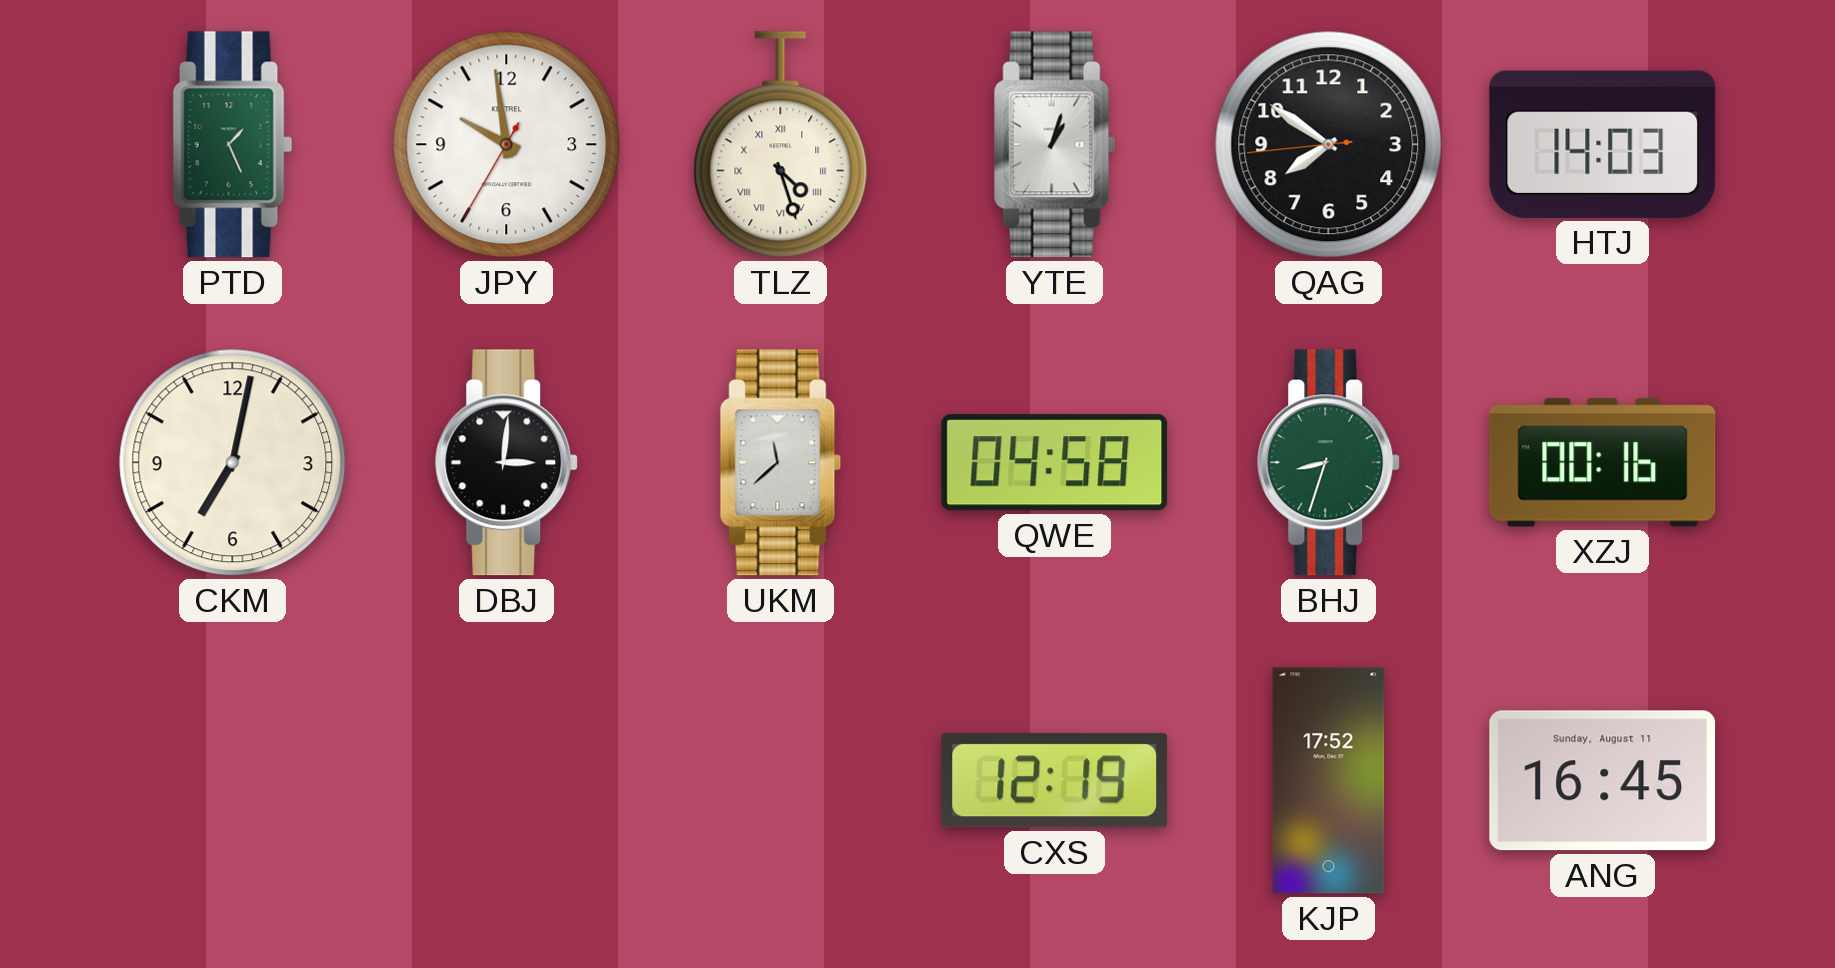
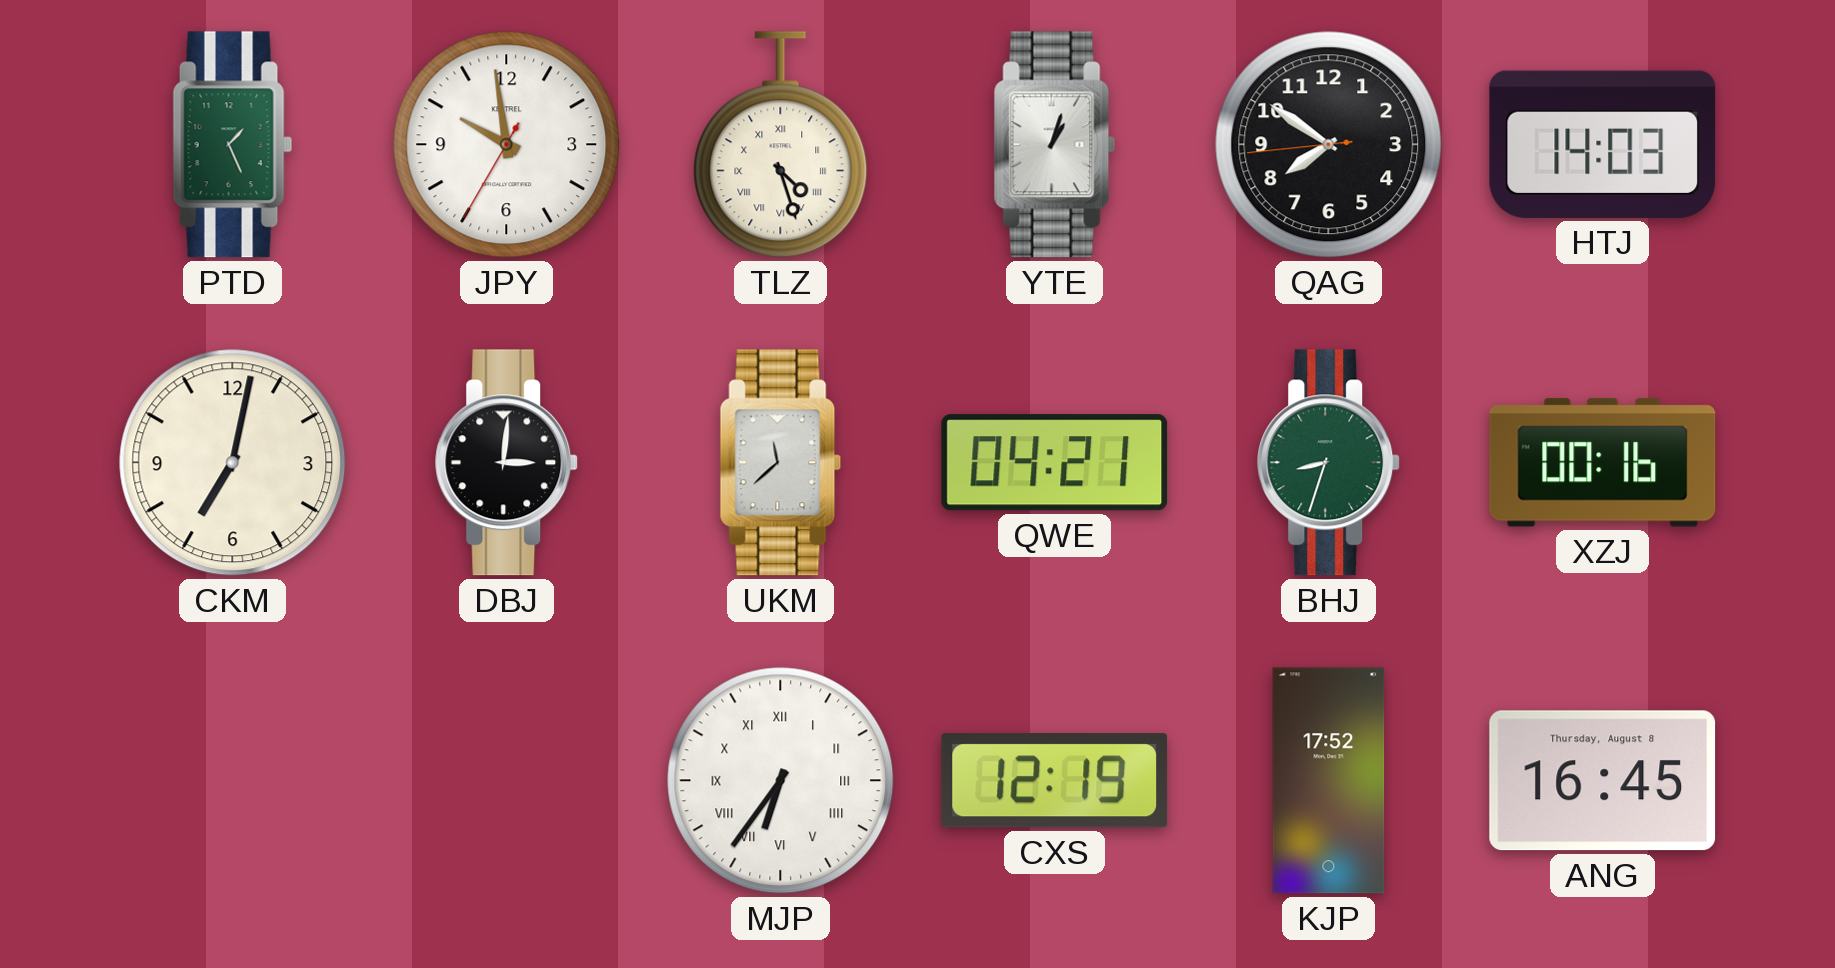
QWE: 04:58 -> 04:21 (1055, 463)
MJP: none -> 6:36 (781, 781)
ANG date: Sunday, August 11 -> Thursday, August 8 (1603, 781)
